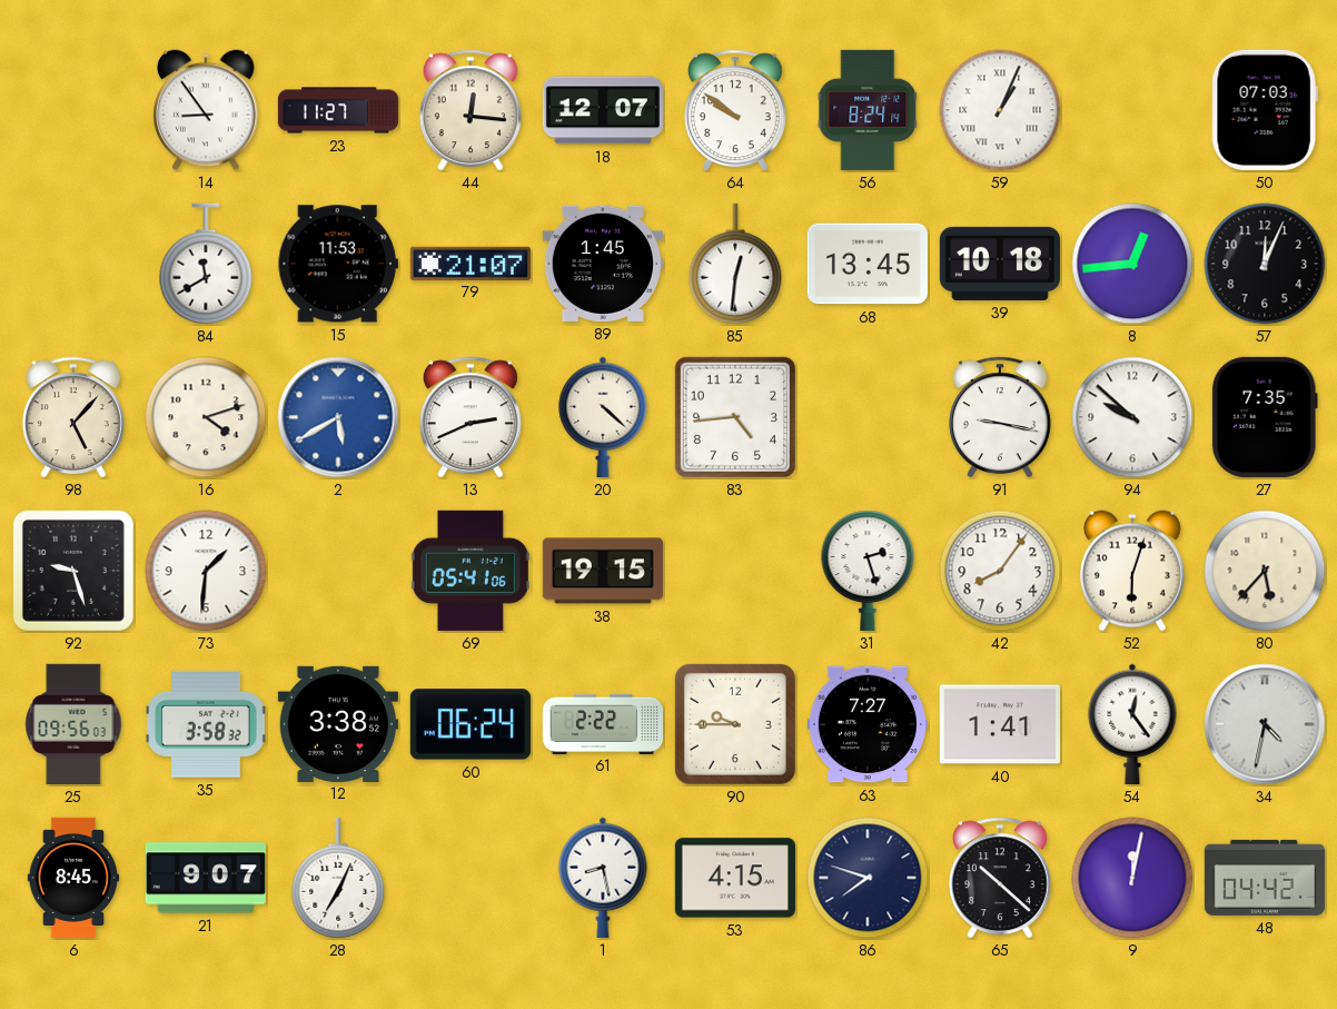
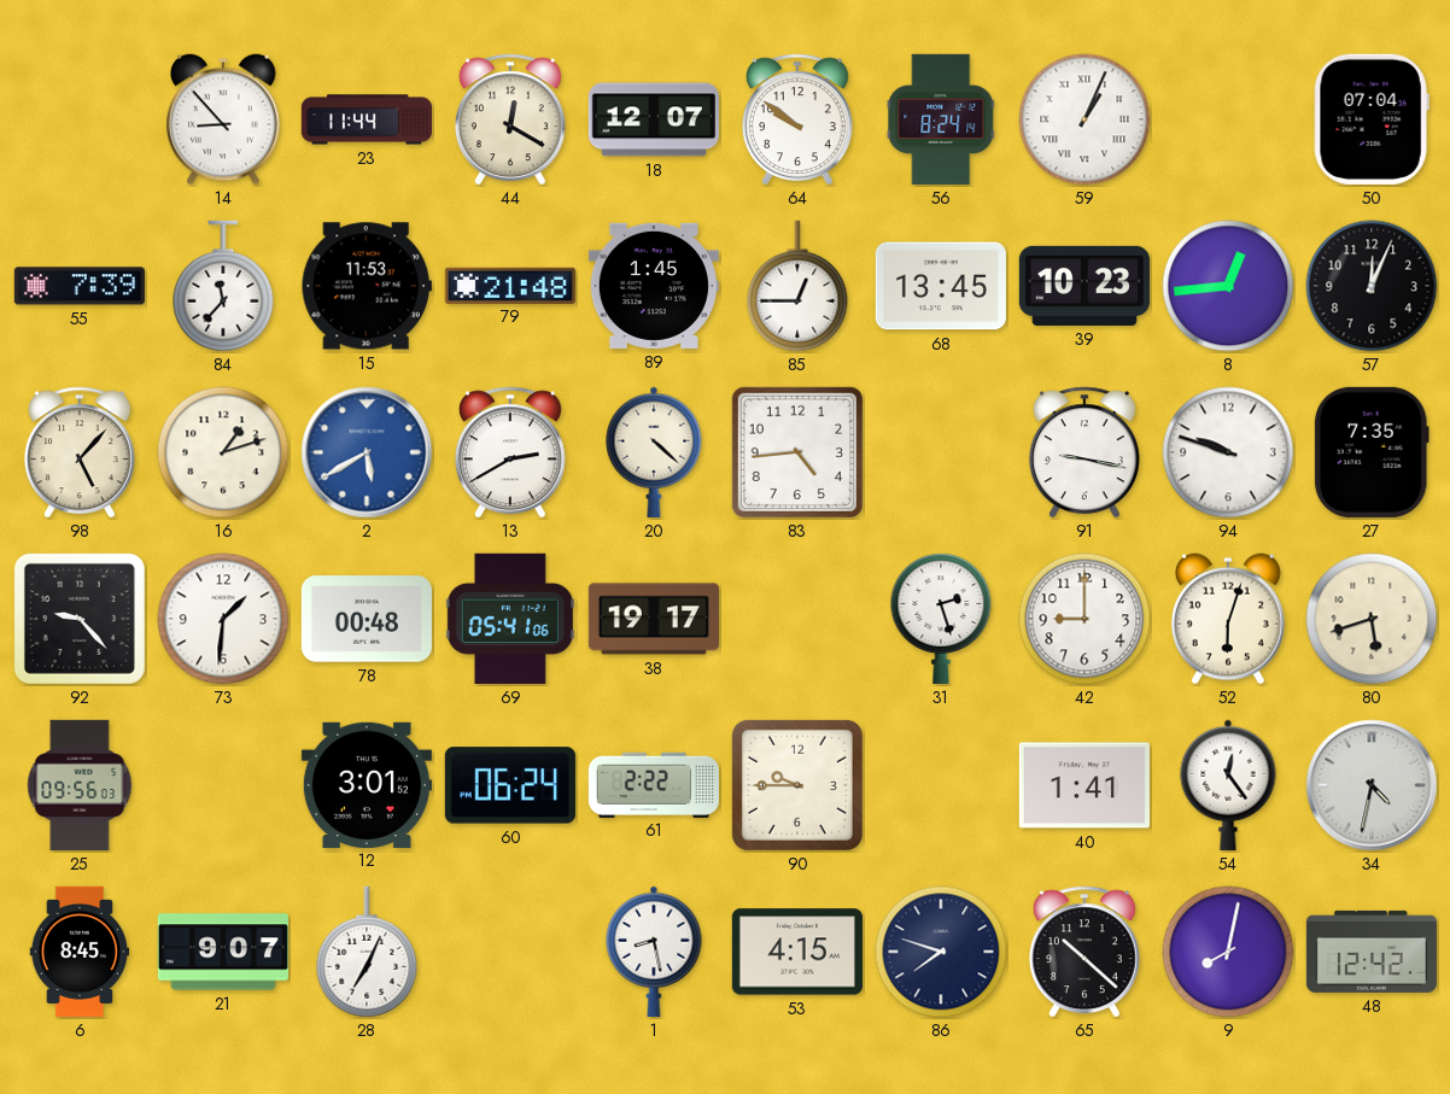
14: 8:54 -> 8:53 (224, 119)
23: 11:27 -> 11:44 (366, 119)
44: 12:16 -> 12:20 (510, 119)
50: 07:03 -> 07:04 (1372, 119)
55: none -> 7:39 (80, 286)
84: 11:40 -> 11:37 (223, 286)
79: 21:07 -> 21:48 (510, 285)
85: 12:31 -> 12:45 (797, 286)
39: 10:18 -> 10:23 (1084, 286)
16: 4:12 -> 1:12 (223, 452)
13: 2:41 -> 2:40 (510, 452)
94: 9:52 -> 9:48 (1228, 452)
92: 9:27 -> 9:23 (80, 619)
78: none -> 00:48 (367, 619)
38: 19:15 -> 19:17 (654, 619)
42: 8:06 -> 9:00 (1084, 619)
80: 5:37 -> 5:42 (1372, 619)
35: 3:58 -> none (206, 724)
12: 3:38 -> 3:01 (367, 784)
63: 7:27 -> none (868, 724)
9: 12:02 -> 8:02 (1228, 952)
48: 04:42 -> 12:42 (1372, 952)
